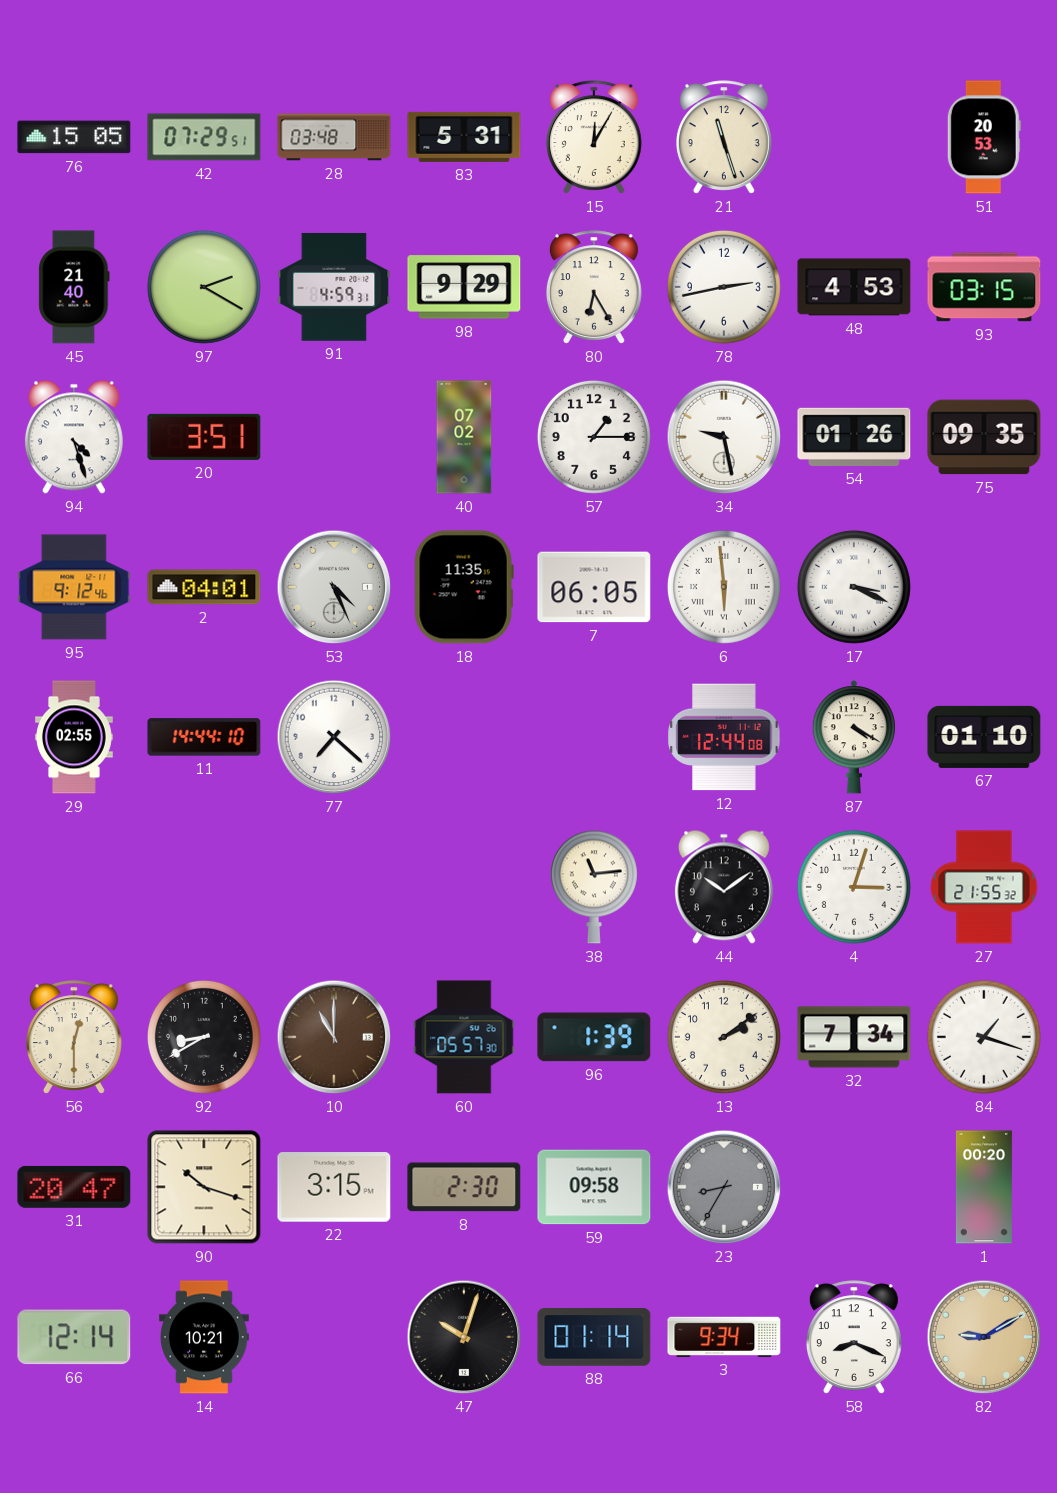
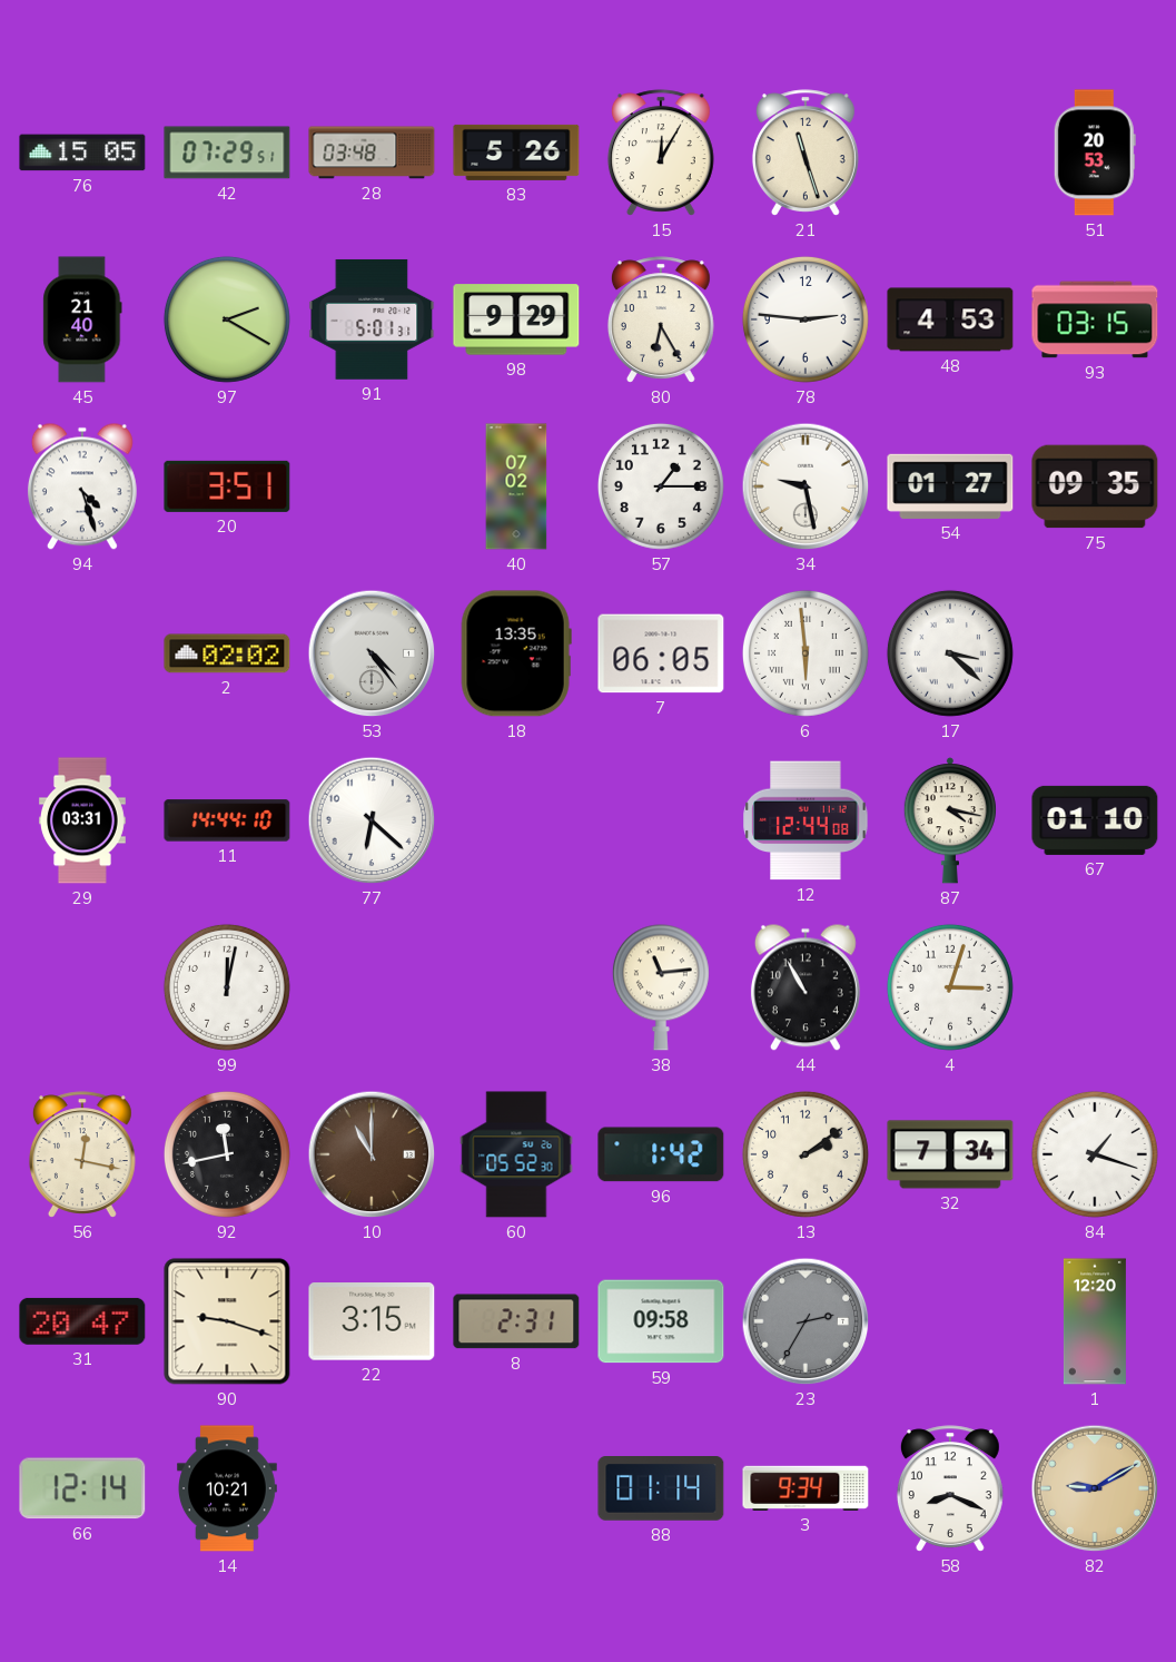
83: 5:31 -> 5:26 (516, 153)
91: 4:59 -> 5:01 (372, 319)
78: 2:43 -> 2:46 (806, 319)
54: 01:26 -> 01:27 (950, 486)
95: 9:12 -> none (74, 587)
2: 04:01 -> 02:02 (227, 653)
53: 4:26 -> 4:24 (372, 653)
18: 11:35 -> 13:35 (516, 653)
17: 3:19 -> 3:22 (950, 653)
29: 02:55 -> 03:31 (82, 820)
77: 7:22 -> 6:22 (372, 820)
87: 4:20 -> 4:17 (950, 820)
99: none -> 12:02 (227, 987)
44: 10:09 -> 10:55 (806, 987)
27: 21:55 -> none (984, 887)
56: 12:30 -> 12:17 (82, 1154)
92: 8:40 -> 11:43 (227, 1154)
60: 05:57 -> 05:52 (516, 1154)
96: 1:39 -> 1:42 (661, 1154)
90: 10:18 -> 9:18 (227, 1321)
8: 2:30 -> 2:31 (516, 1321)
23: 8:35 -> 2:35 (806, 1321)
1: 00:20 -> 12:20 (1095, 1321)
47: 10:03 -> none (464, 1337)
